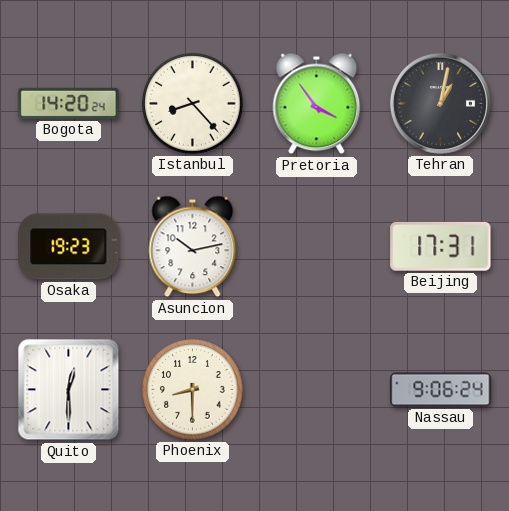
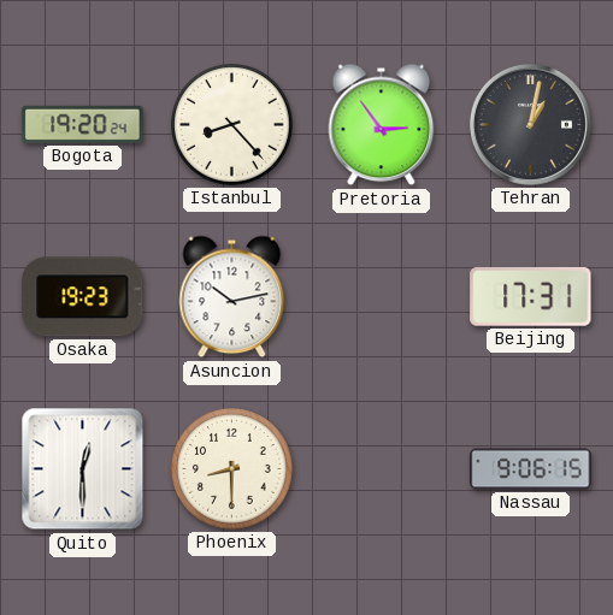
Bogota: 14:20 -> 19:20 (83, 124)
Pretoria: 3:54 -> 2:54 (382, 125)
Nassau: 9:06:24 -> 9:06:15 (531, 469)
